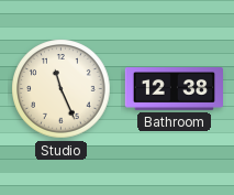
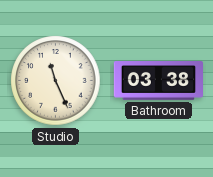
Bathroom: 12:38 -> 03:38 (159, 81)
